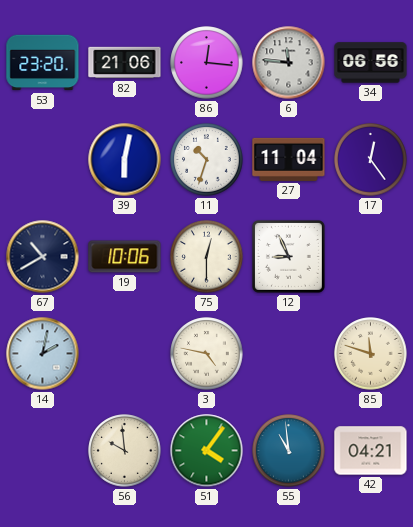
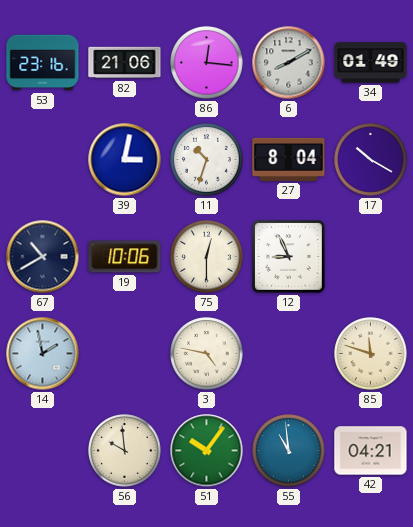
53: 23:20 -> 23:16 (43, 63)
6: 11:46 -> 8:10 (289, 63)
34: 06:56 -> 01:49 (371, 63)
39: 6:02 -> 3:02 (125, 160)
27: 11:04 -> 8:04 (289, 159)
17: 12:24 -> 10:20 (371, 160)
14: 2:02 -> 1:58 (43, 354)
51: 4:06 -> 10:06 (207, 451)
